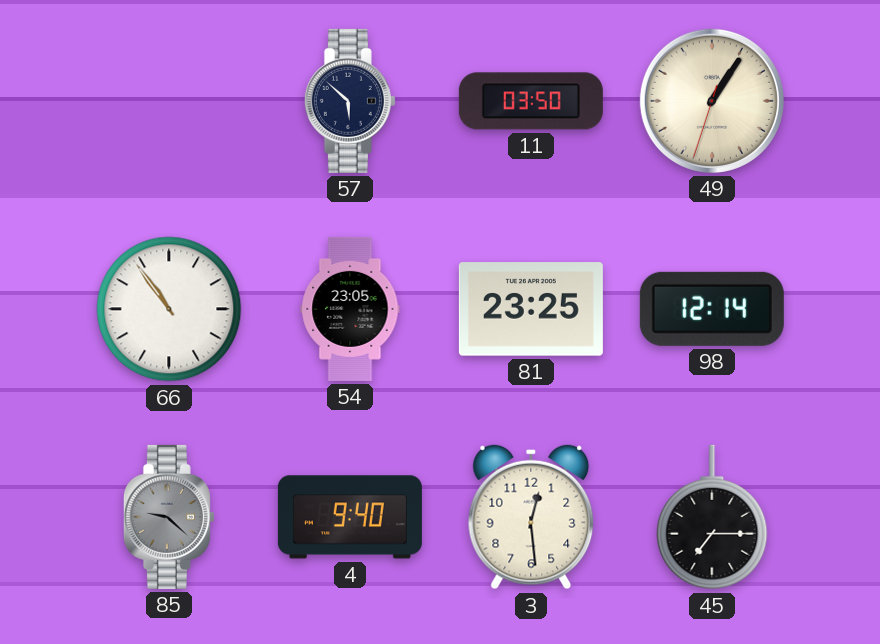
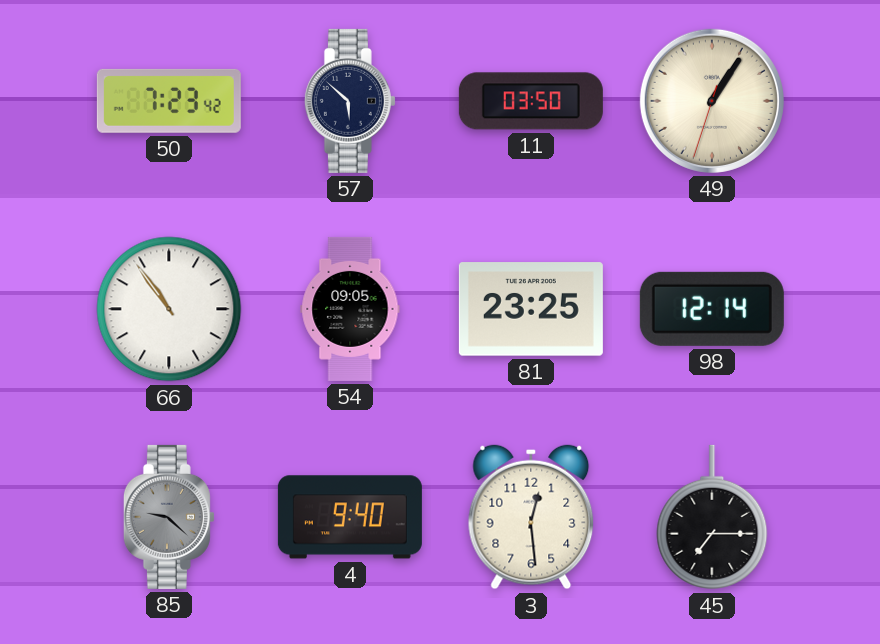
50: none -> 7:23 (169, 101)
54: 23:05 -> 09:05 (350, 309)
